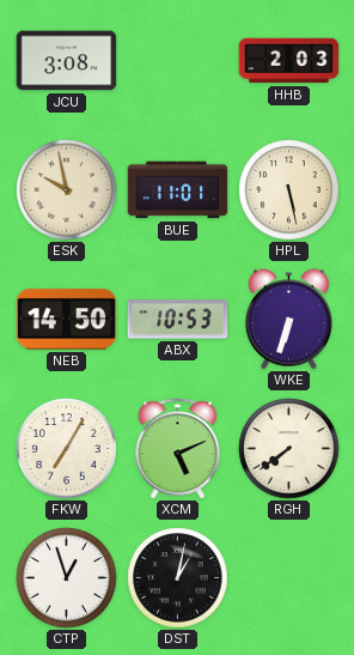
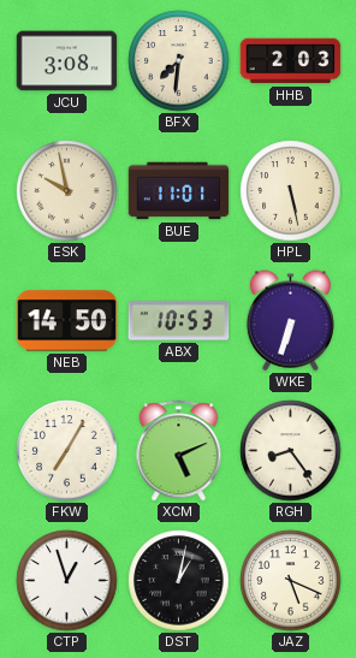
BFX: none -> 7:31 (179, 61)
RGH: 7:39 -> 8:24 (291, 451)
JAZ: none -> 5:19 (291, 581)
